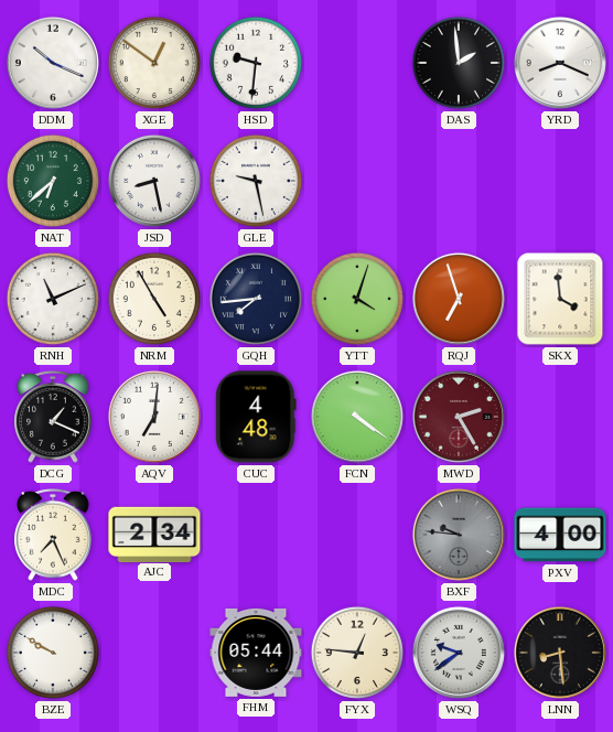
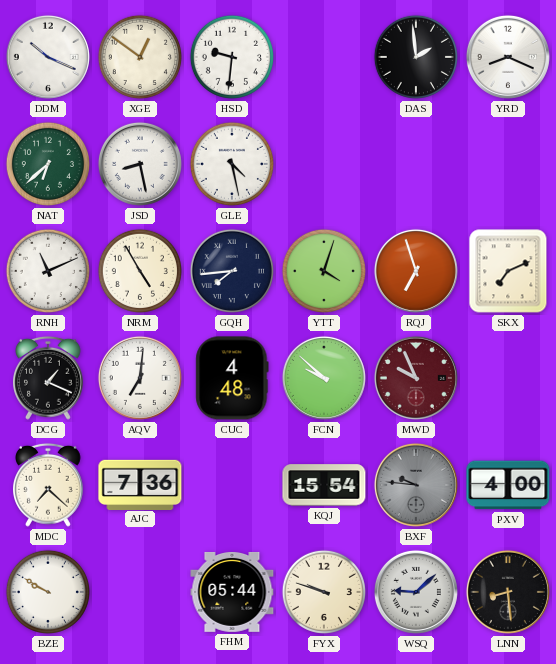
GLE: 9:28 -> 4:28 (232, 164)
SKX: 3:59 -> 7:11 (508, 271)
FCN: 4:21 -> 9:52 (324, 378)
MWD: 2:25 -> 9:56 (416, 378)
MDC: 7:26 -> 7:22 (49, 485)
AJC: 2:34 -> 7:36 (140, 484)
KQJ: none -> 15:54 (324, 485)
FYX: 12:46 -> 9:48 (324, 592)
WSQ: 9:39 -> 9:08 (416, 592)
